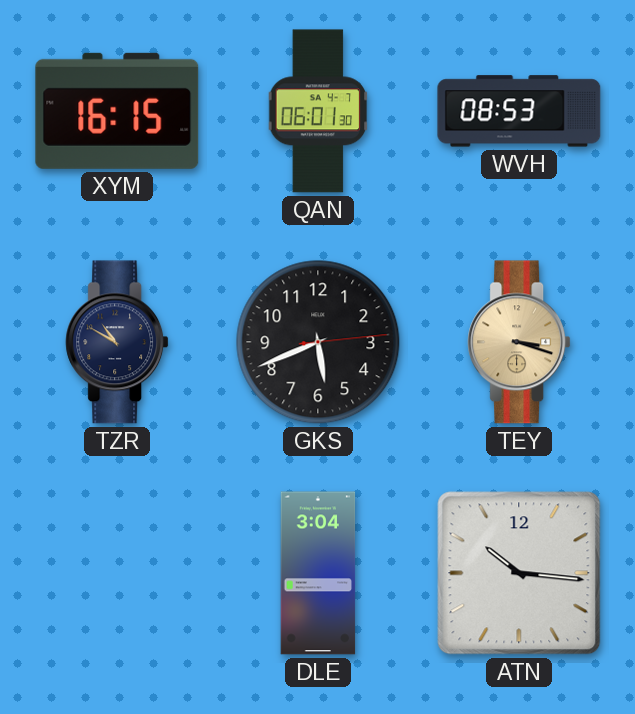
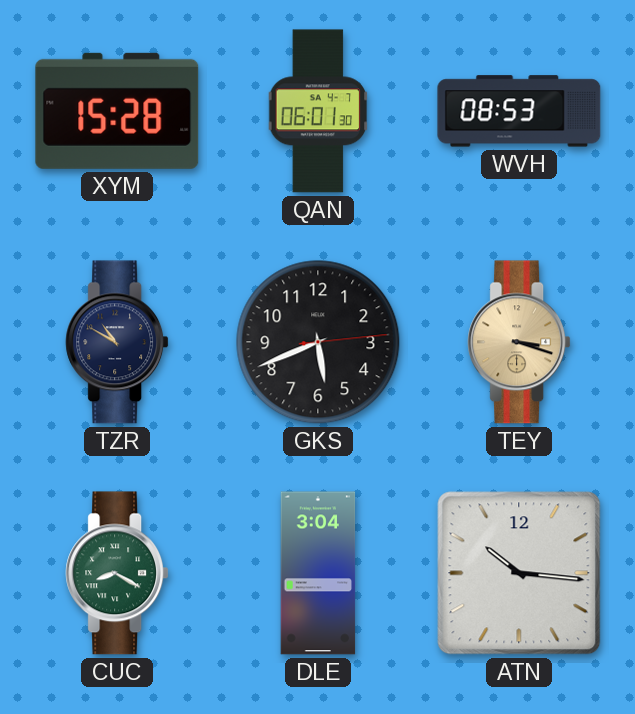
XYM: 16:15 -> 15:28 (117, 111)
CUC: none -> 8:20 (117, 573)
